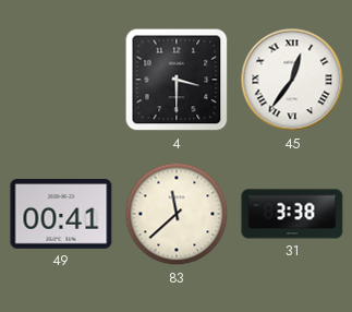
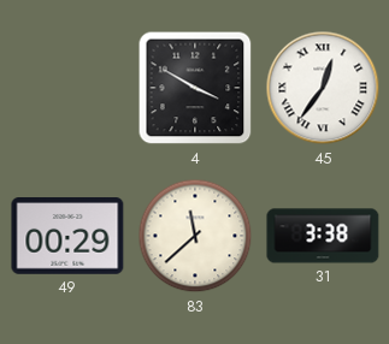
4: 3:30 -> 3:50 (195, 88)
49: 00:41 -> 00:29 (67, 236)
